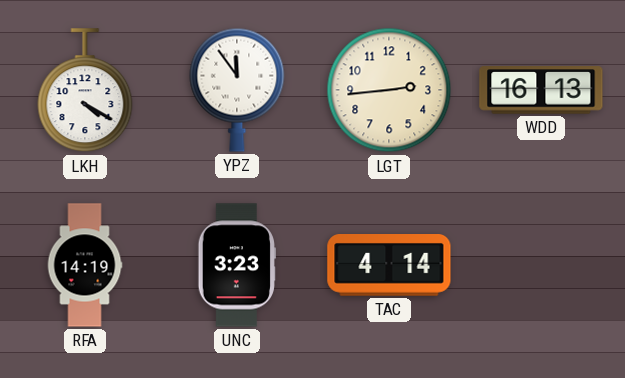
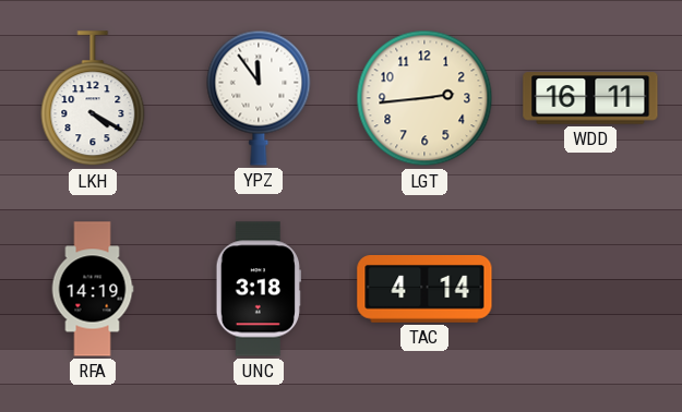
WDD: 16:13 -> 16:11 (590, 98)
UNC: 3:23 -> 3:18 (259, 289)
